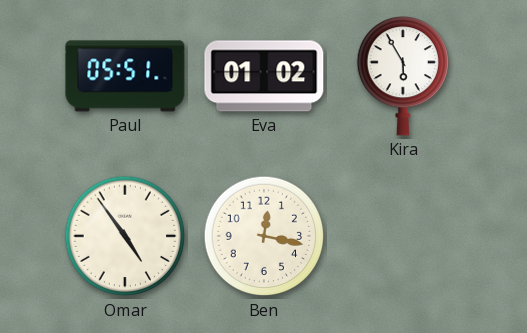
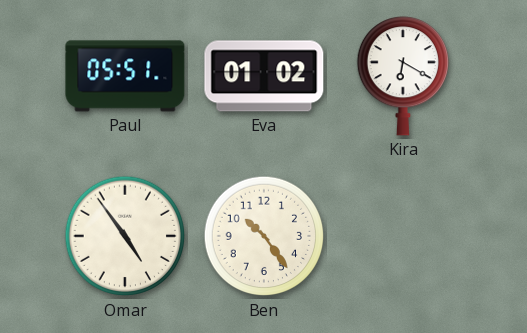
Kira: 5:55 -> 6:20 (402, 76)
Ben: 12:17 -> 10:24 (264, 236)
